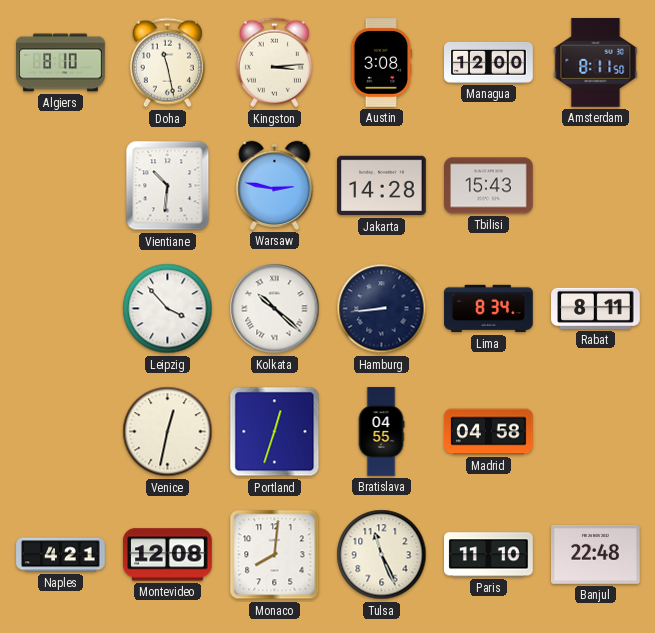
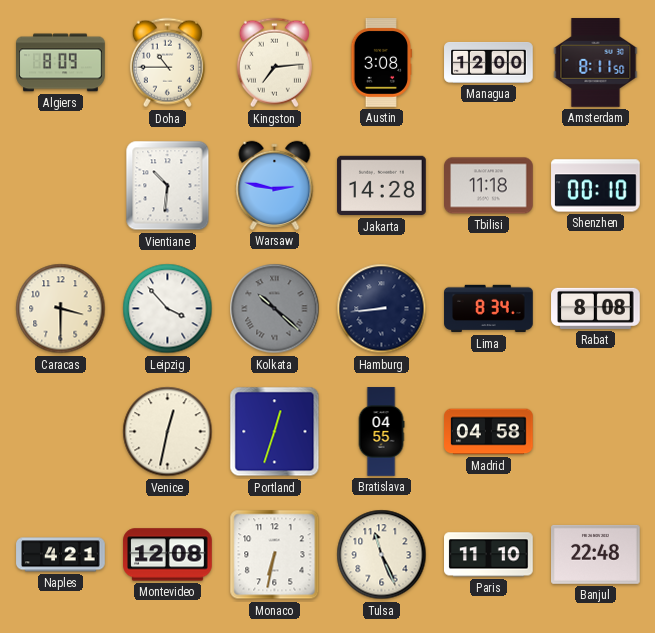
Algiers: 8:10 -> 8:09 (61, 63)
Doha: 11:28 -> 10:45 (167, 63)
Kingston: 3:14 -> 7:14 (274, 63)
Tbilisi: 15:43 -> 11:18 (489, 186)
Shenzhen: none -> 00:10 (596, 186)
Caracas: none -> 3:30 (61, 309)
Kolkata dial: white -> grey (275, 309)
Rabat: 8:11 -> 8:08 (596, 308)
Monaco: 8:01 -> 6:32 (275, 555)
